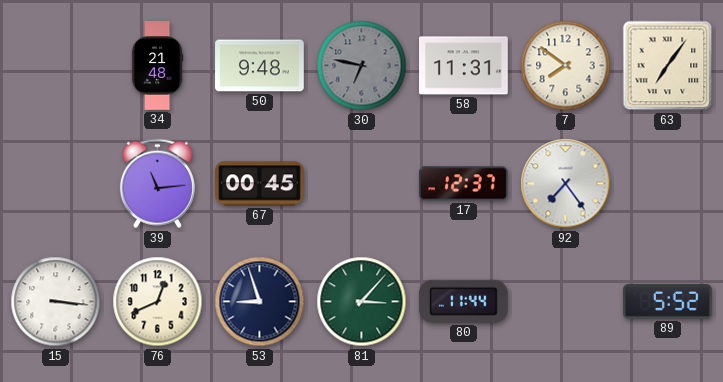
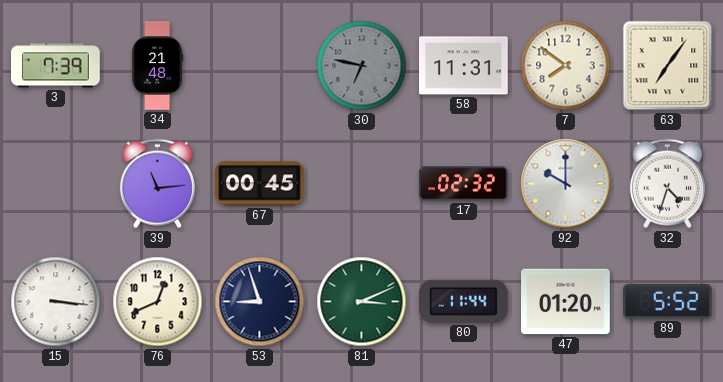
3: none -> 7:39 (56, 66)
50: 9:48 -> none (260, 66)
17: 12:37 -> 02:32 (464, 184)
92: 7:24 -> 10:00 (566, 184)
32: none -> 4:33 (667, 184)
81: 3:07 -> 3:11 (362, 302)
47: none -> 01:20 (566, 302)
